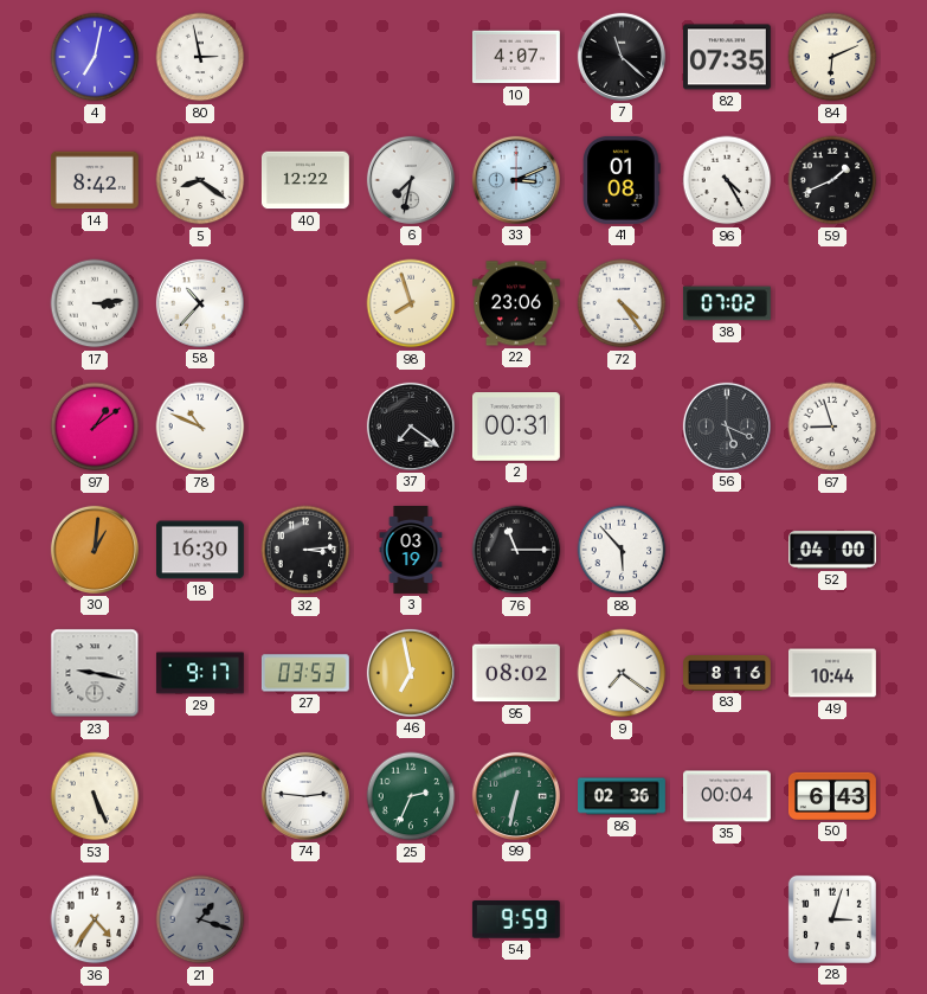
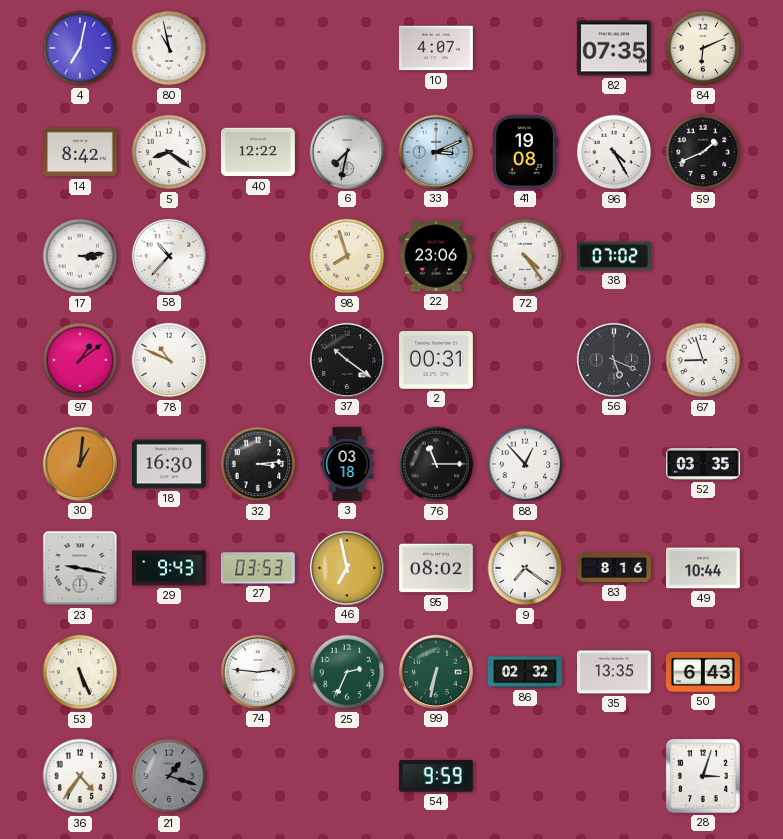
80: 2:58 -> 10:58 (169, 48)
7: 11:22 -> none (622, 57)
41: 01:08 -> 19:08 (525, 152)
37: 7:21 -> 10:21 (347, 360)
3: 03:19 -> 03:18 (347, 465)
88: 5:53 -> 12:53 (525, 464)
52: 04:00 -> 03:35 (704, 464)
29: 9:17 -> 9:43 (169, 568)
86: 02:36 -> 02:32 (526, 672)
35: 00:04 -> 13:35 (614, 672)
